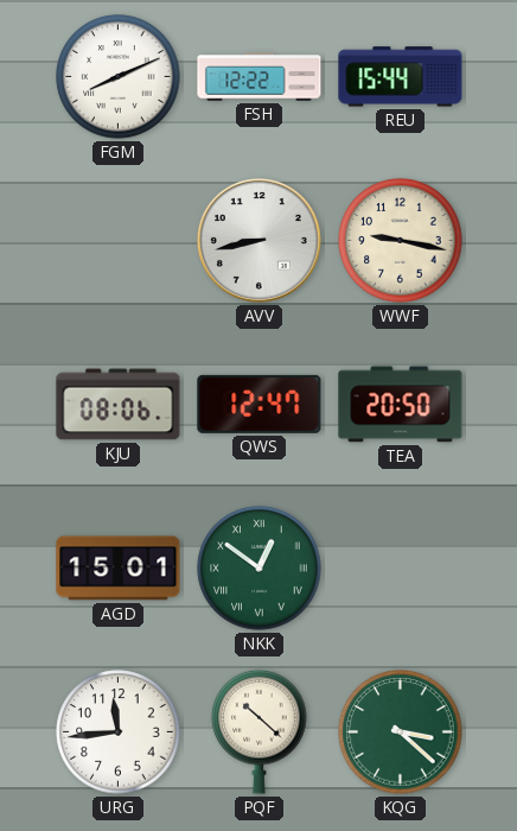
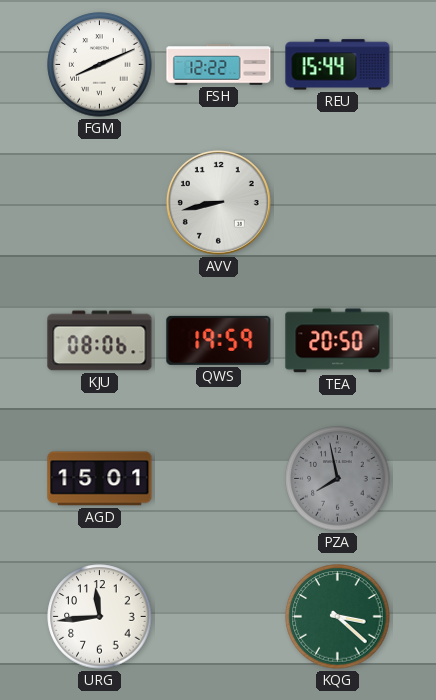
WWF: 9:17 -> none (401, 241)
QWS: 12:47 -> 19:59 (219, 340)
NKK: 12:51 -> none (260, 569)
PZA: none -> 7:58 (338, 479)
PQF: 10:22 -> none (260, 731)
